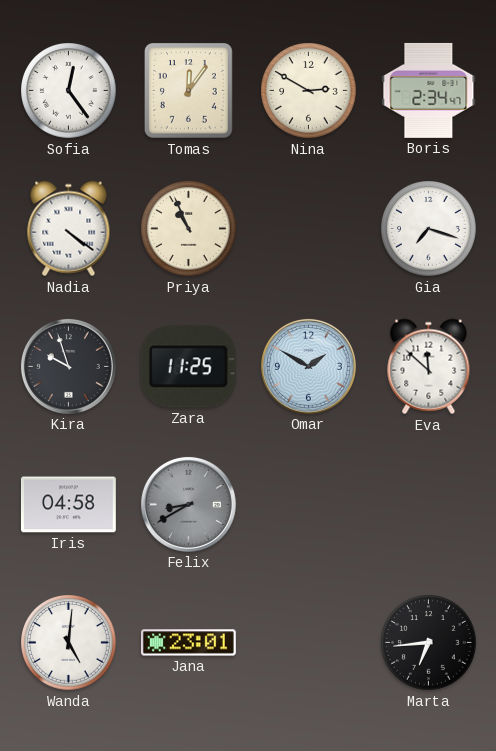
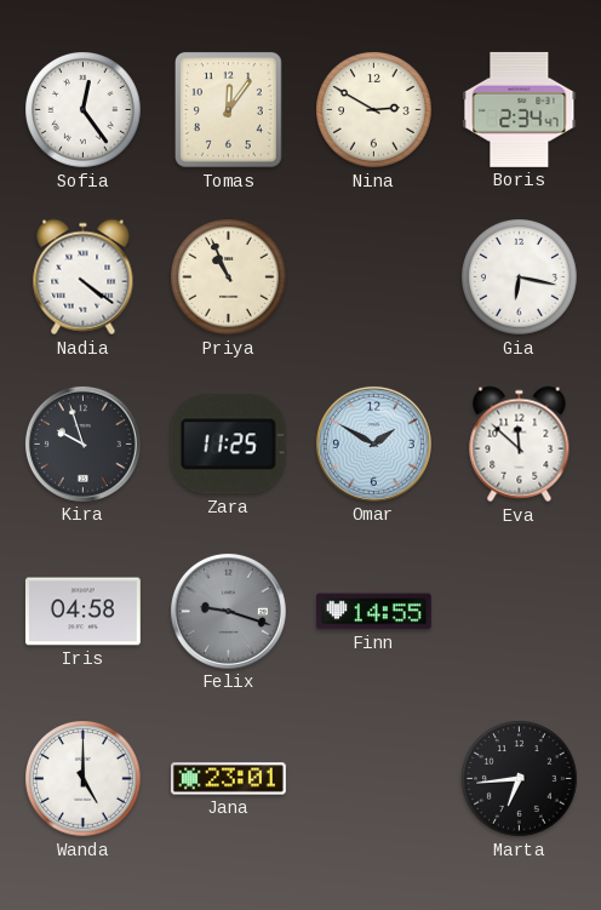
Gia: 7:18 -> 6:17 (520, 277)
Felix: 8:40 -> 9:18 (228, 611)
Finn: none -> 14:55 (373, 612)
Wanda: 5:01 -> 5:00 (84, 779)
